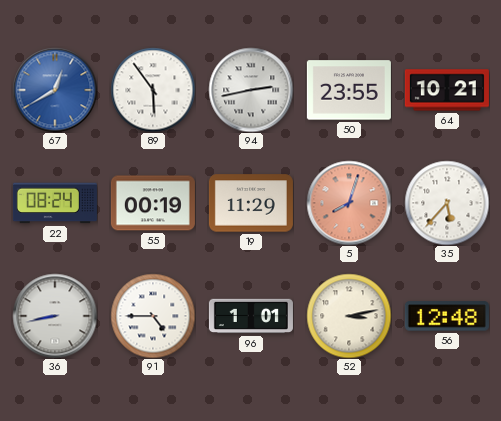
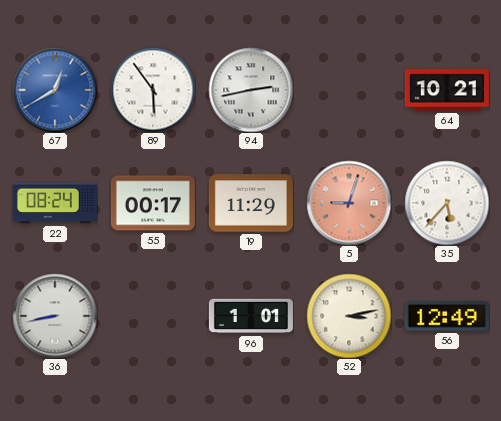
50: 23:55 -> none (349, 90)
55: 00:19 -> 00:17 (153, 203)
5: 8:03 -> 9:03 (349, 203)
91: 4:45 -> none (153, 316)
56: 12:48 -> 12:49 (447, 316)
